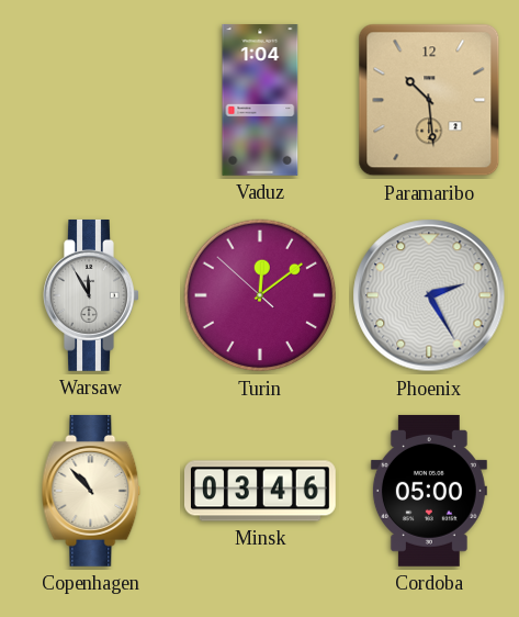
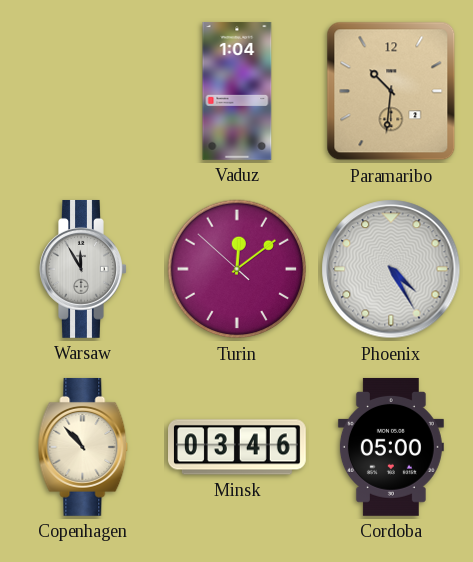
Paramaribo: 10:29 -> 10:31 (391, 91)
Phoenix: 2:25 -> 4:25 (391, 269)
